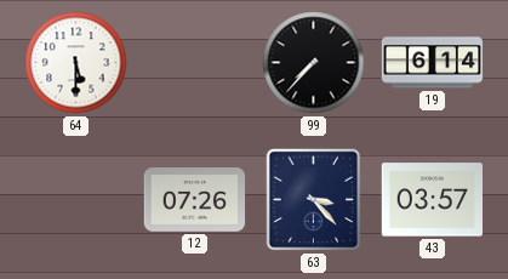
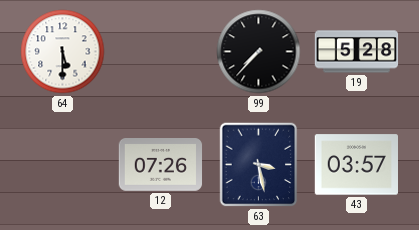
19: 6:14 -> 5:28 (357, 52)
63: 3:23 -> 3:28 (259, 165)
